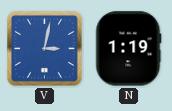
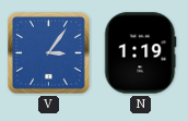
V: 3:02 -> 3:06 (48, 52)
